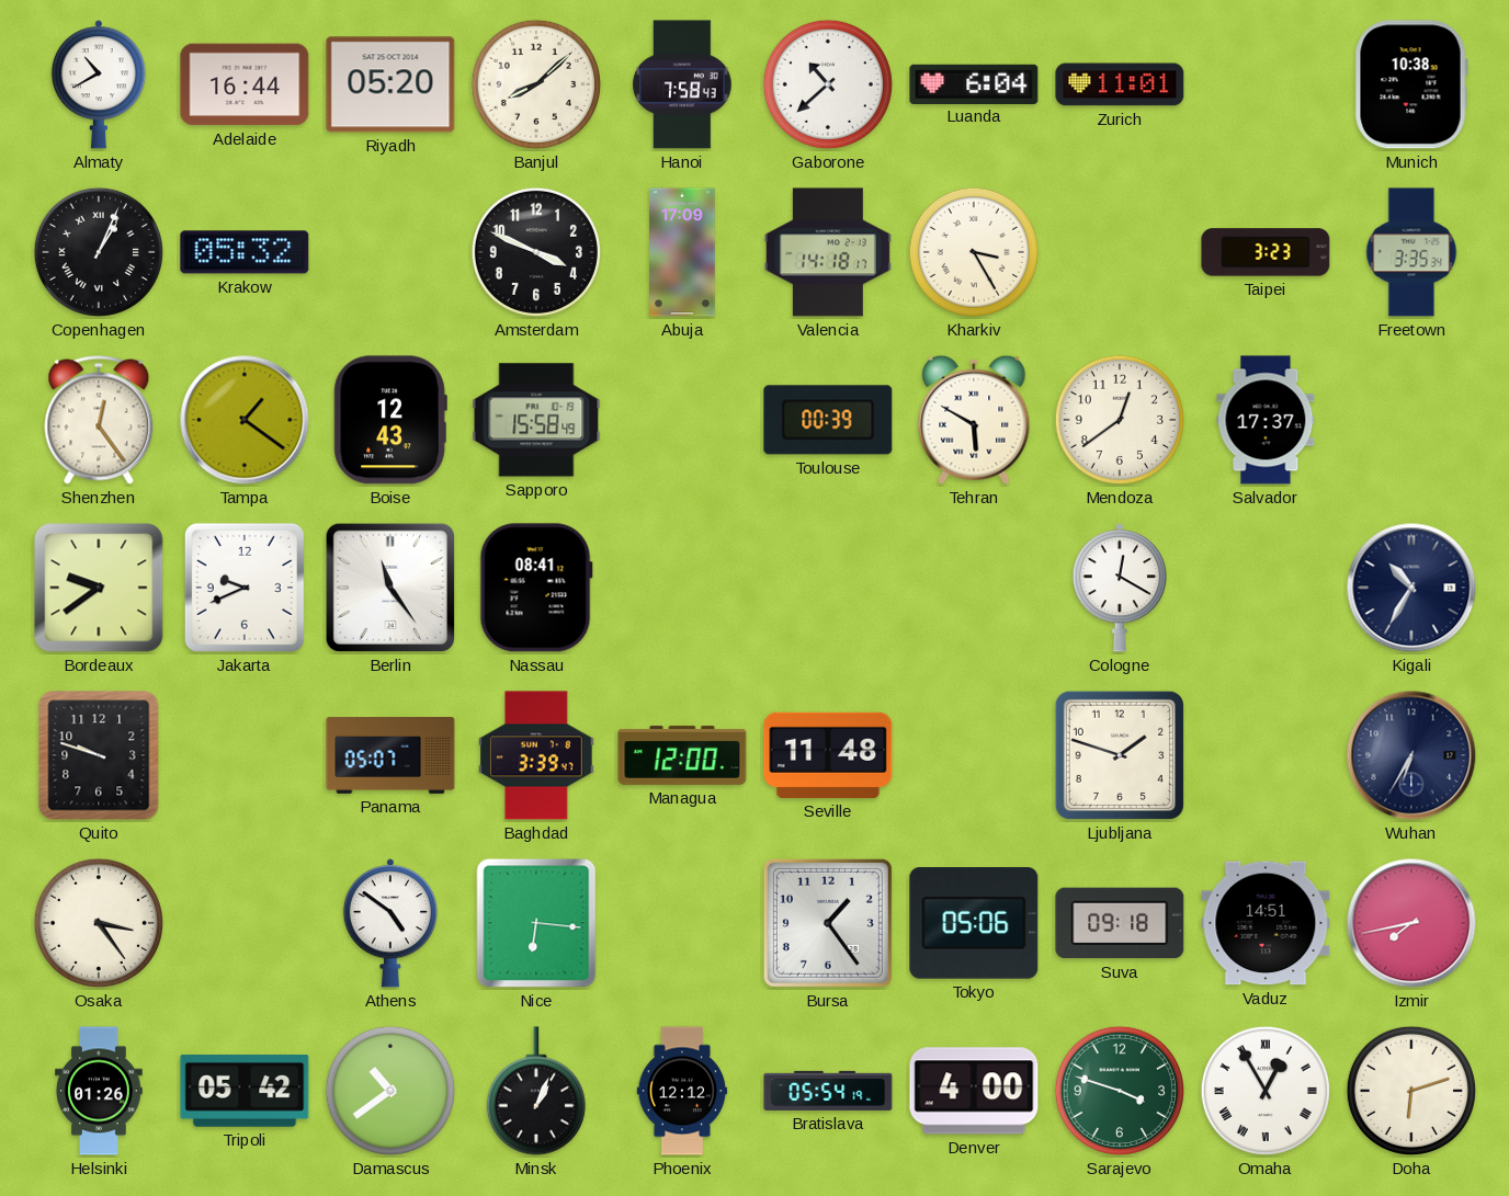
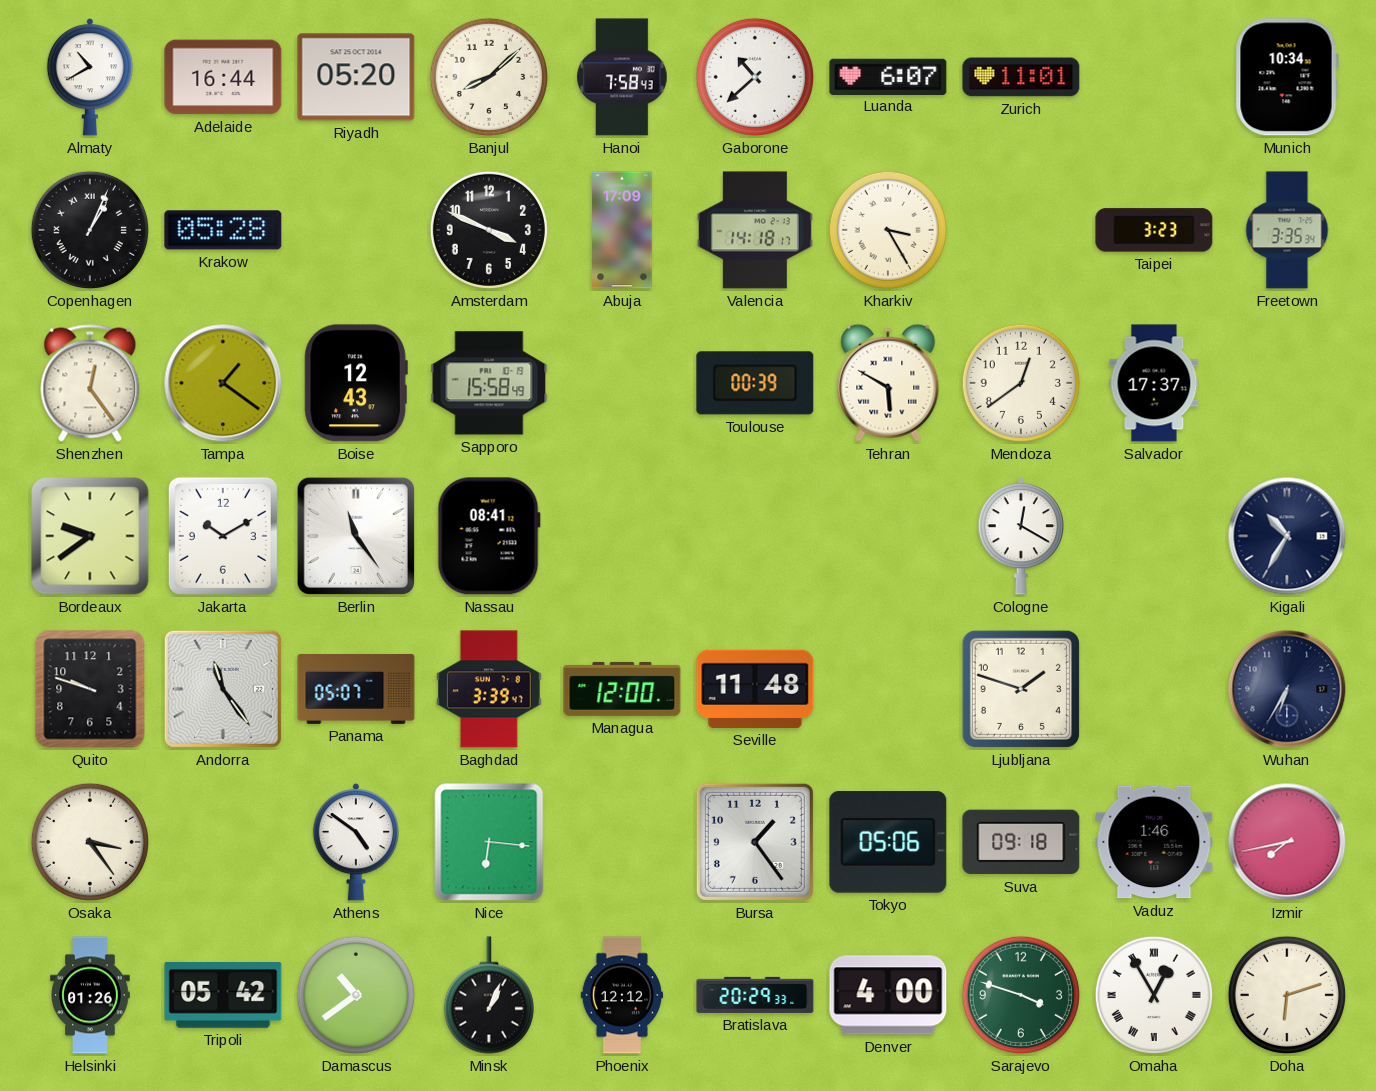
Luanda: 6:04 -> 6:07 (888, 76)
Munich: 10:38 -> 10:34 (1287, 77)
Krakow: 05:32 -> 05:28 (223, 230)
Jakarta: 9:41 -> 10:10 (223, 536)
Andorra: none -> 11:24 (223, 689)
Vaduz: 14:51 -> 1:46 (1154, 842)
Bratislava: 05:54 -> 20:29 (755, 995)
